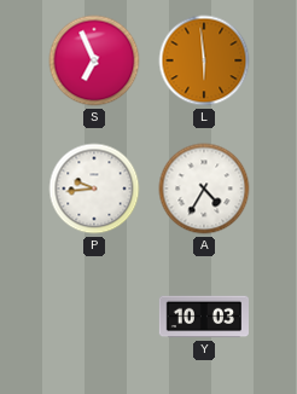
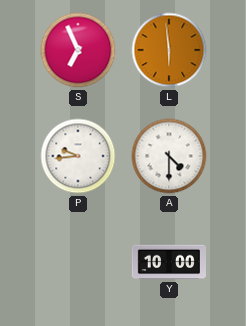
A: 4:35 -> 4:30 (169, 156)
Y: 10:03 -> 10:00 (168, 262)
